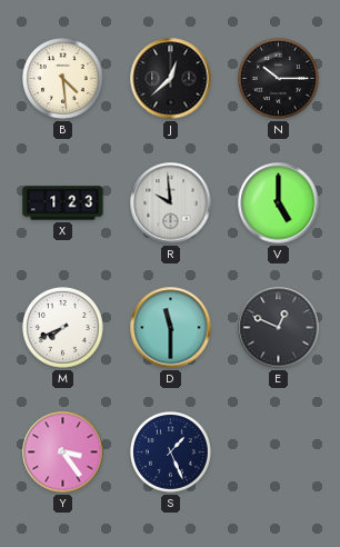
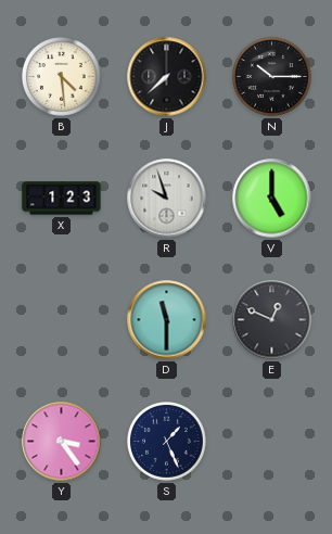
J: 12:38 -> 7:38 (167, 77)
R: 9:59 -> 9:57 (167, 199)
M: 7:41 -> none (63, 328)
